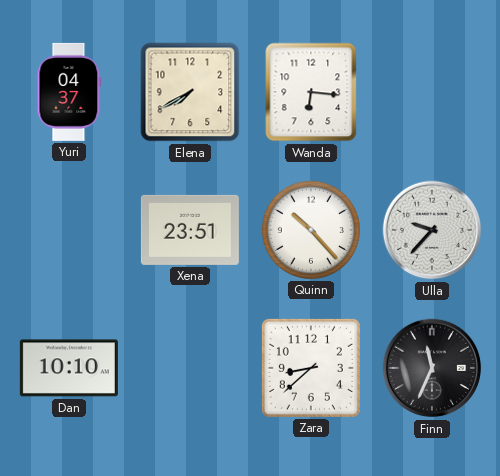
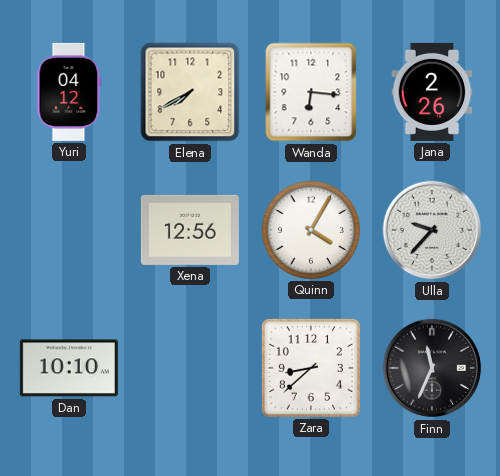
Yuri: 04:37 -> 04:12 (69, 92)
Jana: none -> 2:26 (432, 92)
Xena: 23:51 -> 12:56 (190, 230)
Quinn: 10:23 -> 4:05 (311, 230)
